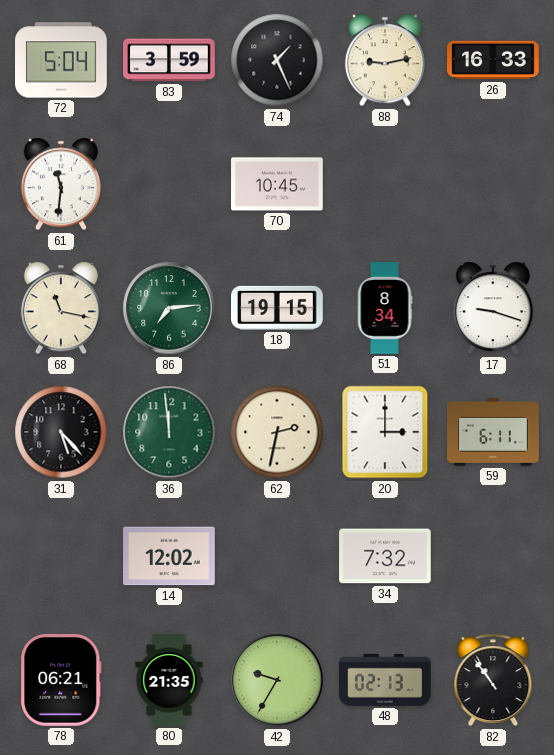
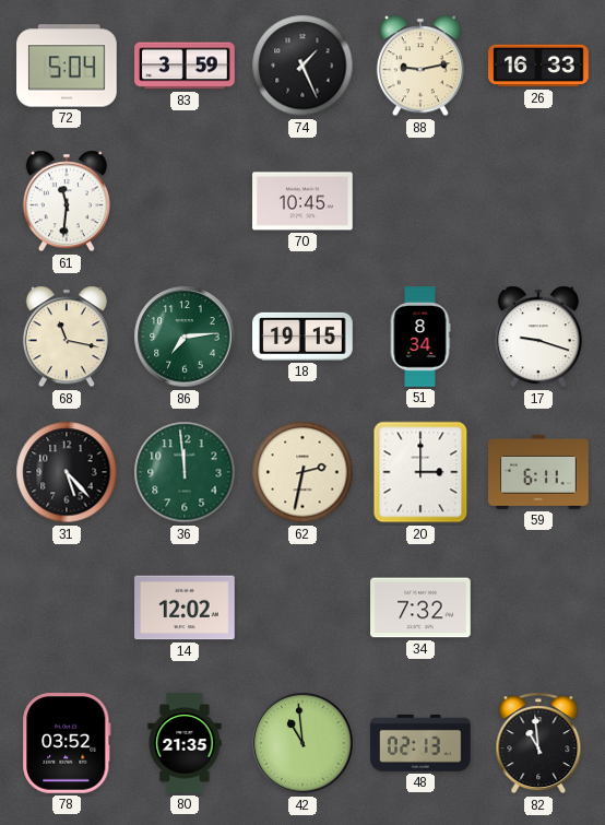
78: 06:21 -> 03:52 (67, 744)
42: 9:35 -> 10:59 (302, 743)
82: 10:54 -> 10:59 (538, 743)
